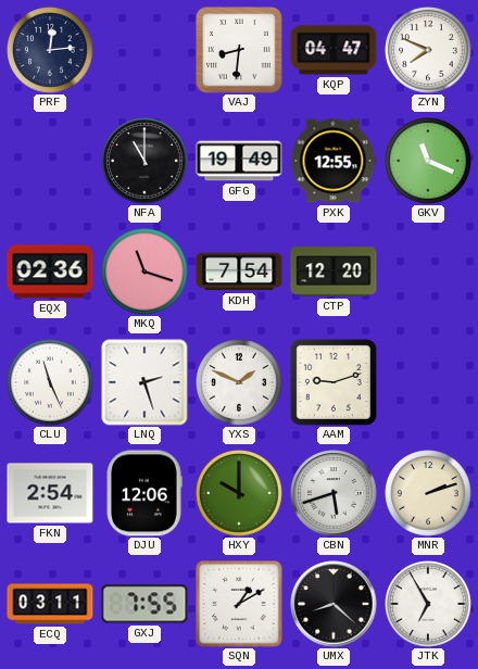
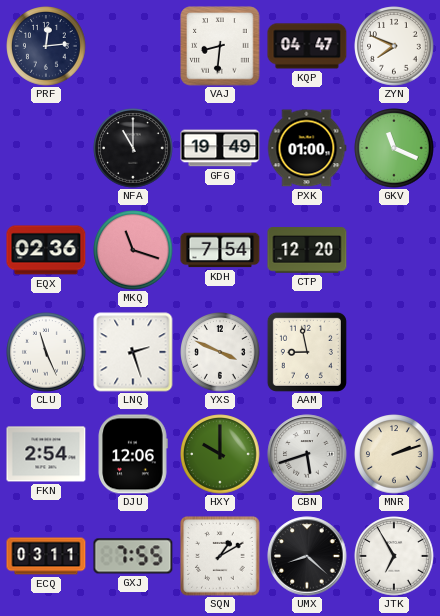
PXK: 12:55 -> 01:00 (307, 148)
YXS: 1:49 -> 3:49 (220, 352)
AAM: 9:12 -> 8:58 (307, 352)
